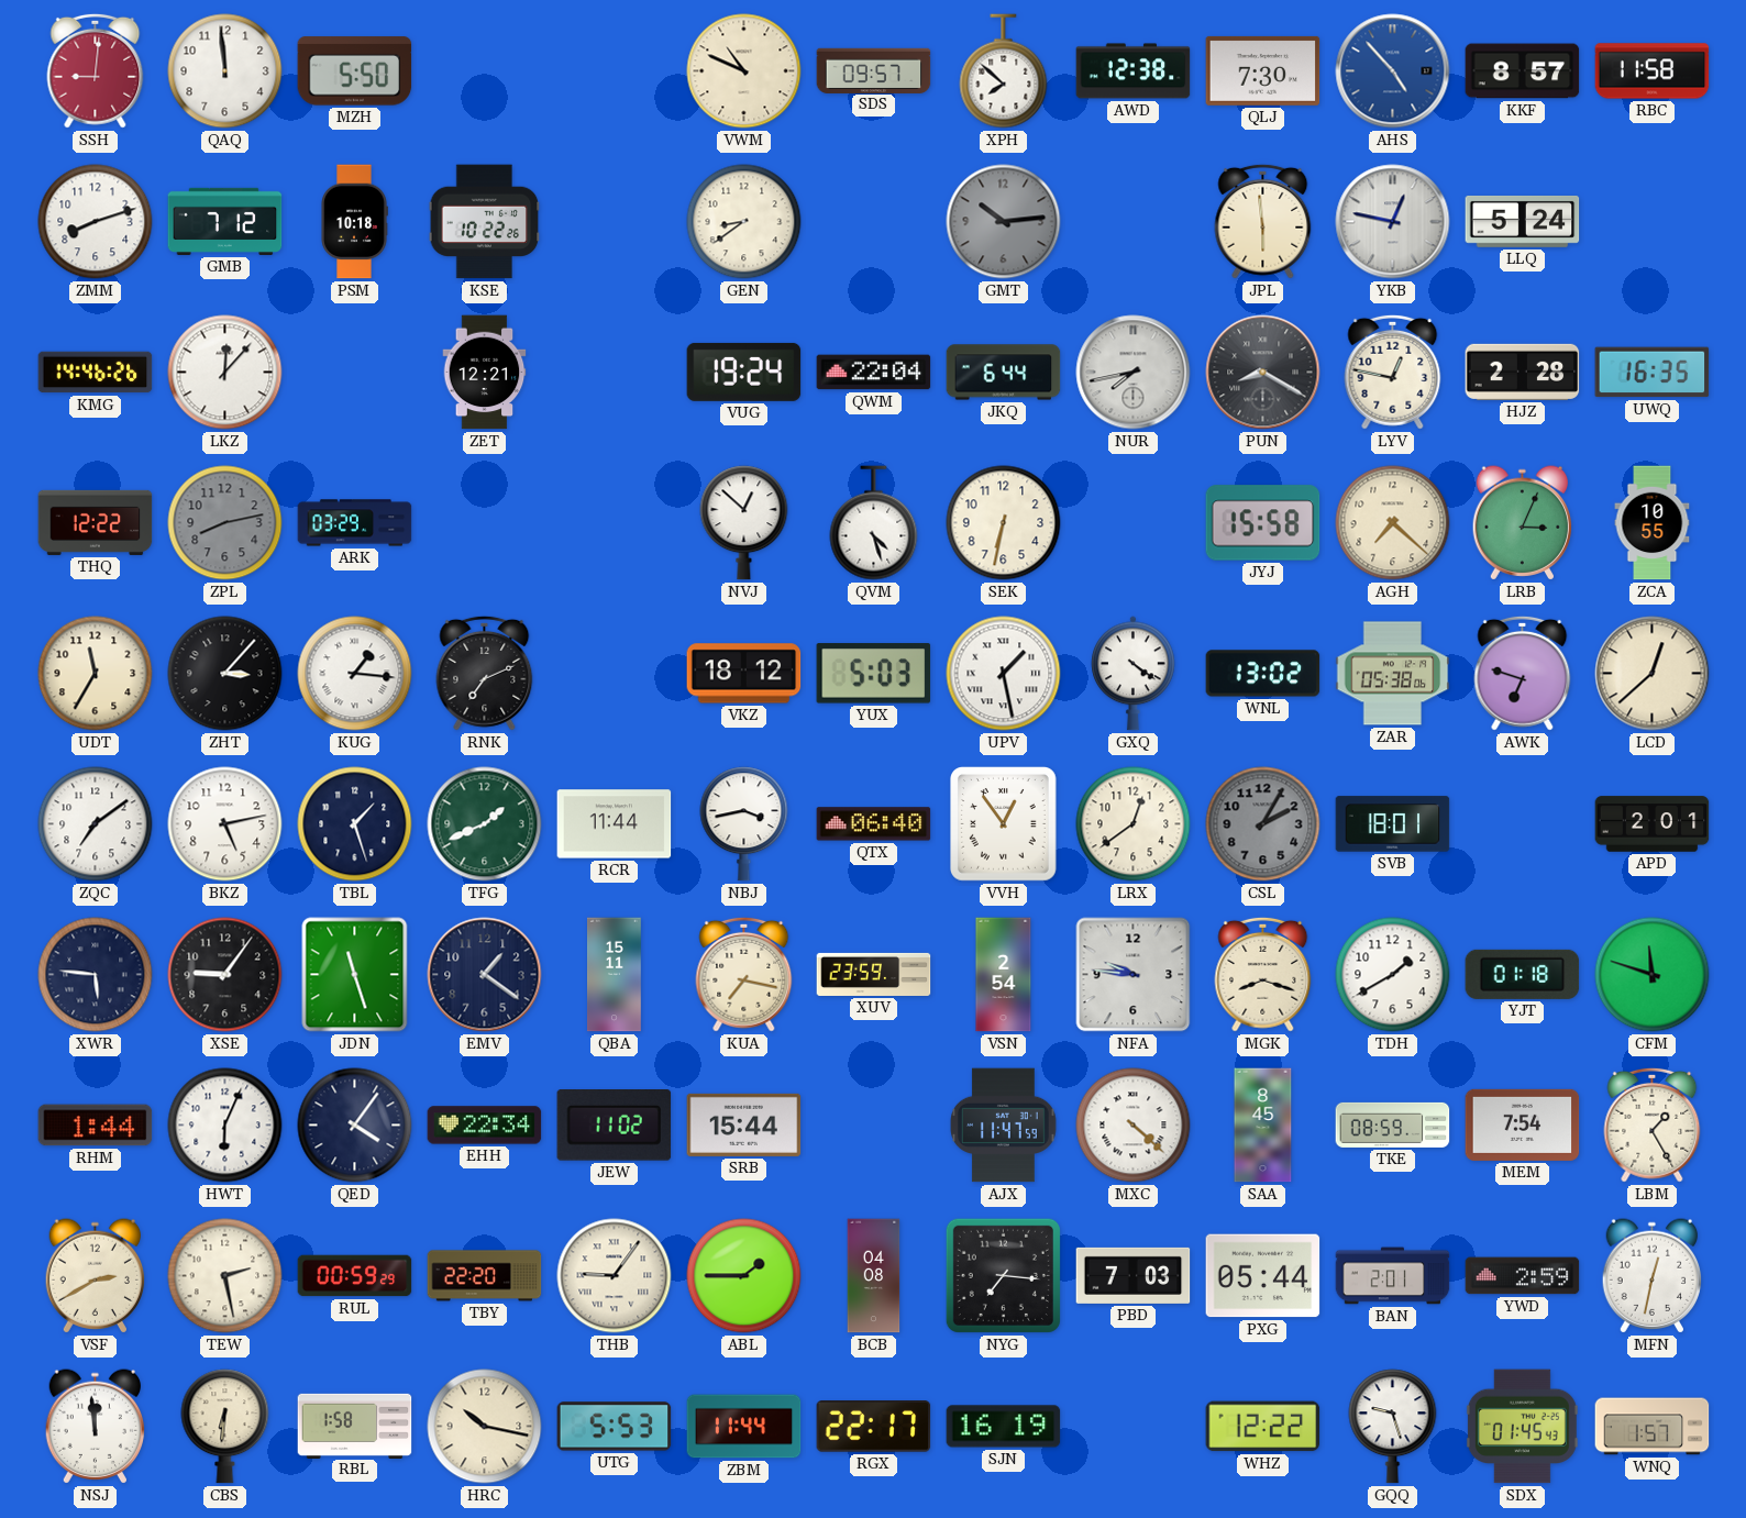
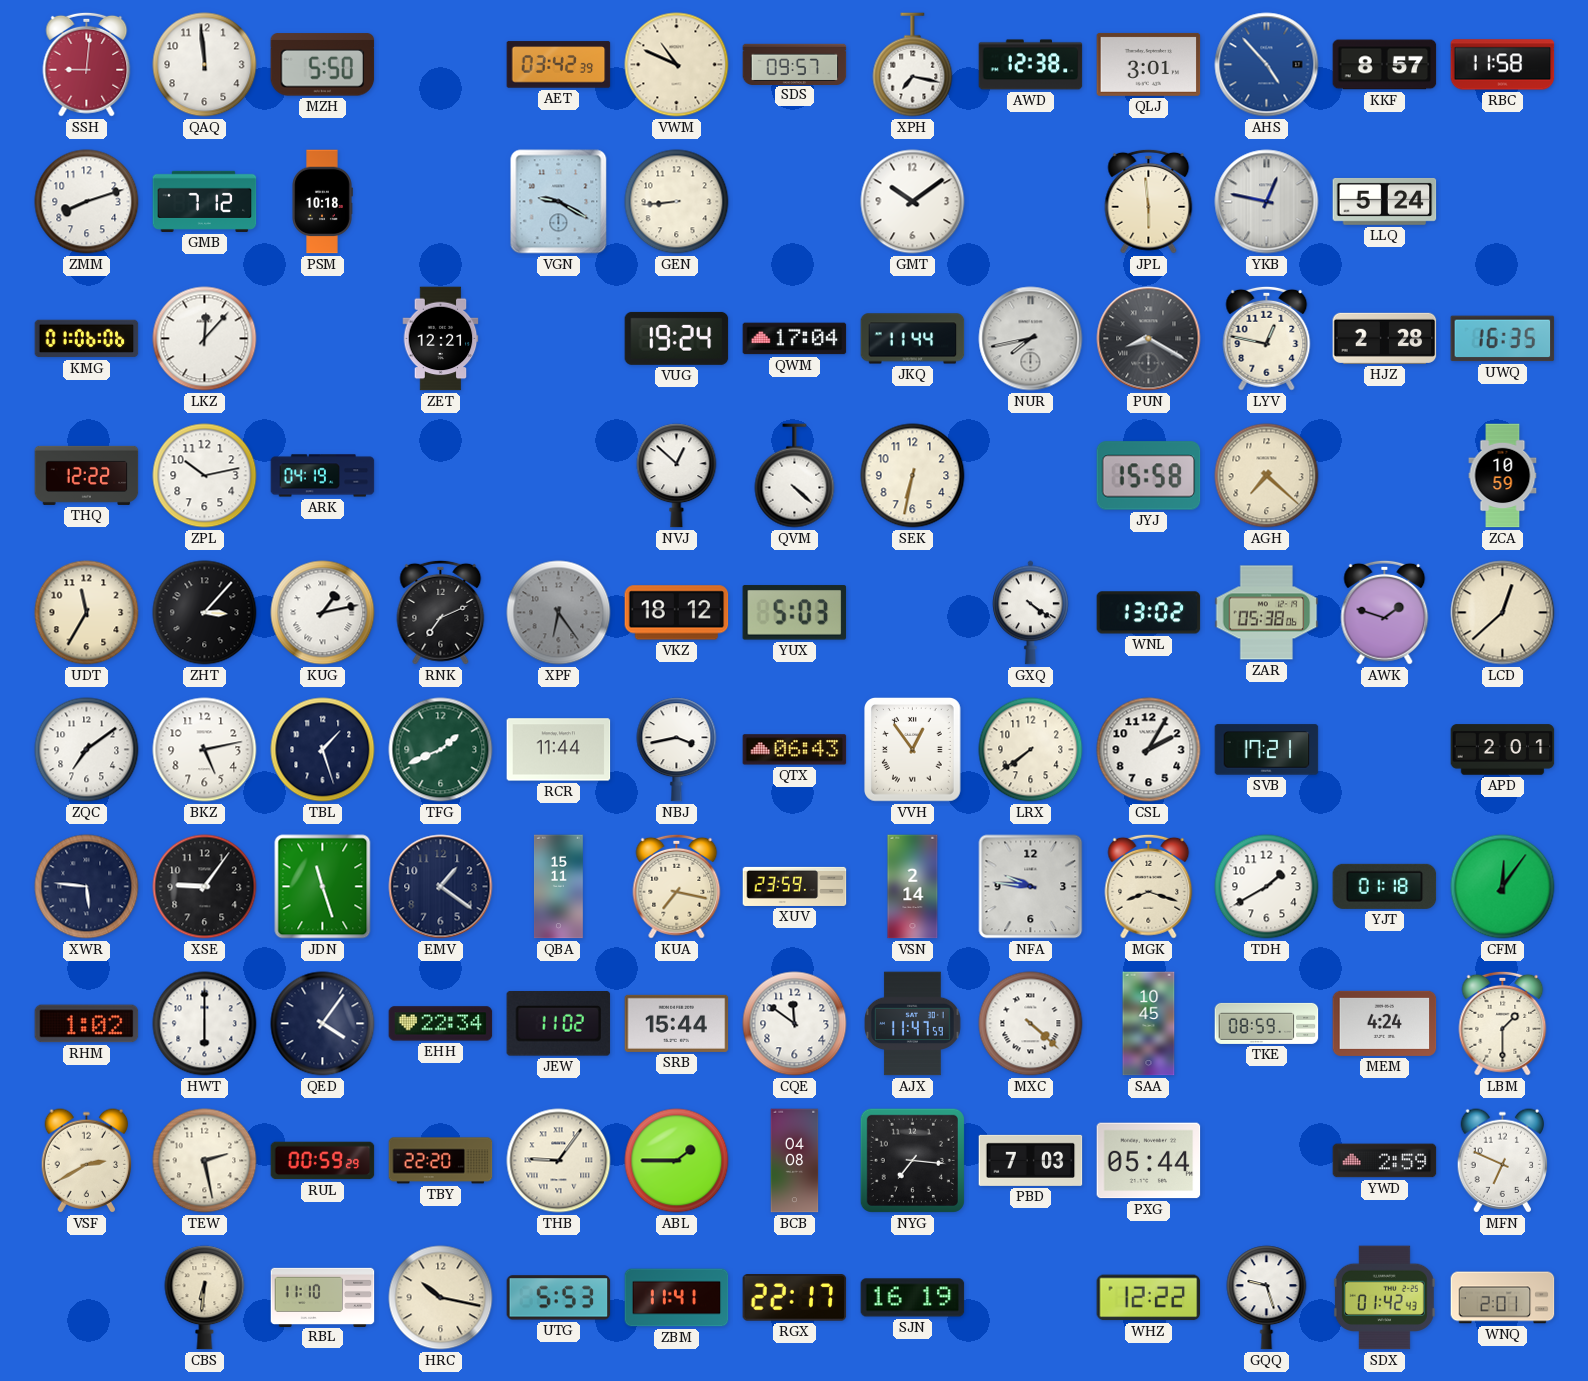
AET: none -> 03:42 (559, 65)
XPH: 7:52 -> 7:17 (913, 65)
QLJ: 7:30 -> 3:01 (1149, 64)
KSE: 10:22 -> none (485, 222)
VGN: none -> 9:20 (559, 202)
GEN: 8:39 -> 8:44 (677, 202)
GMT: 10:14 -> 10:09 (913, 202)
GMT dial: grey -> white (913, 202)
KMG: 14:46 -> 01:06 (87, 339)
QWM: 22:04 -> 17:04 (795, 339)
JKQ: 6:44 -> 11:44 (913, 339)
ZPL: 8:13 -> 10:13 (205, 476)
ZPL dial: grey -> white (205, 476)
ARK: 03:29 -> 04:19 (323, 476)
QVM: 4:27 -> 4:22 (795, 476)
LRB: 3:04 -> none (1523, 523)
ZCA: 10:55 -> 10:59 (1503, 476)
KUG: 1:16 -> 1:13 (323, 613)
XPF: none -> 6:24 (559, 613)
UPV: 1:28 -> none (1004, 674)
AWK: 6:48 -> 1:48 (1385, 612)
QTX: 06:40 -> 06:43 (795, 750)
LRX: 12:39 -> 7:39 (1031, 750)
CSL dial: grey -> white (1149, 750)
SVB: 18:01 -> 17:21 (1267, 750)
VSN: 2:54 -> 2:14 (913, 887)
CFM: 11:48 -> 12:06 (1503, 887)
RHM: 1:44 -> 1:02 (87, 1024)
HWT: 6:04 -> 6:00 (205, 1024)
CQE: none -> 11:51 (795, 1024)
SAA: 8:45 -> 10:45 (1149, 1024)
MEM: 7:54 -> 4:24 (1385, 1023)
LBM: 1:25 -> 1:30 (1503, 1023)
BAN: 2:01 -> none (1393, 1276)
MFN: 12:32 -> 6:49 (1503, 1161)
NSJ: 11:59 -> none (96, 1427)
RBL: 1:58 -> 11:10 (323, 1297)
ZBM: 11:44 -> 11:41 (677, 1298)
SDX: 01:45 -> 01:42 (1384, 1298)
WNQ: 1:57 -> 2:01 (1503, 1298)
